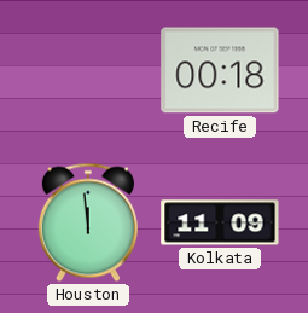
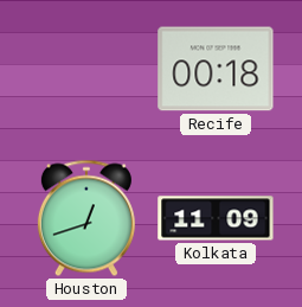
Houston: 11:59 -> 12:42 (86, 218)
